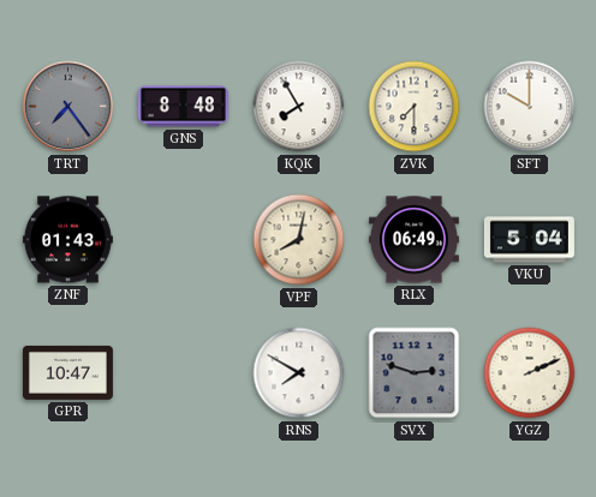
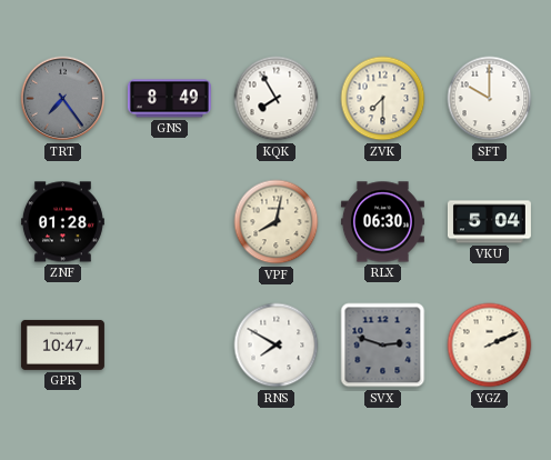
GNS: 8:48 -> 8:49 (169, 99)
ZNF: 01:43 -> 01:28 (62, 222)
RLX: 06:49 -> 06:30 (382, 222)
